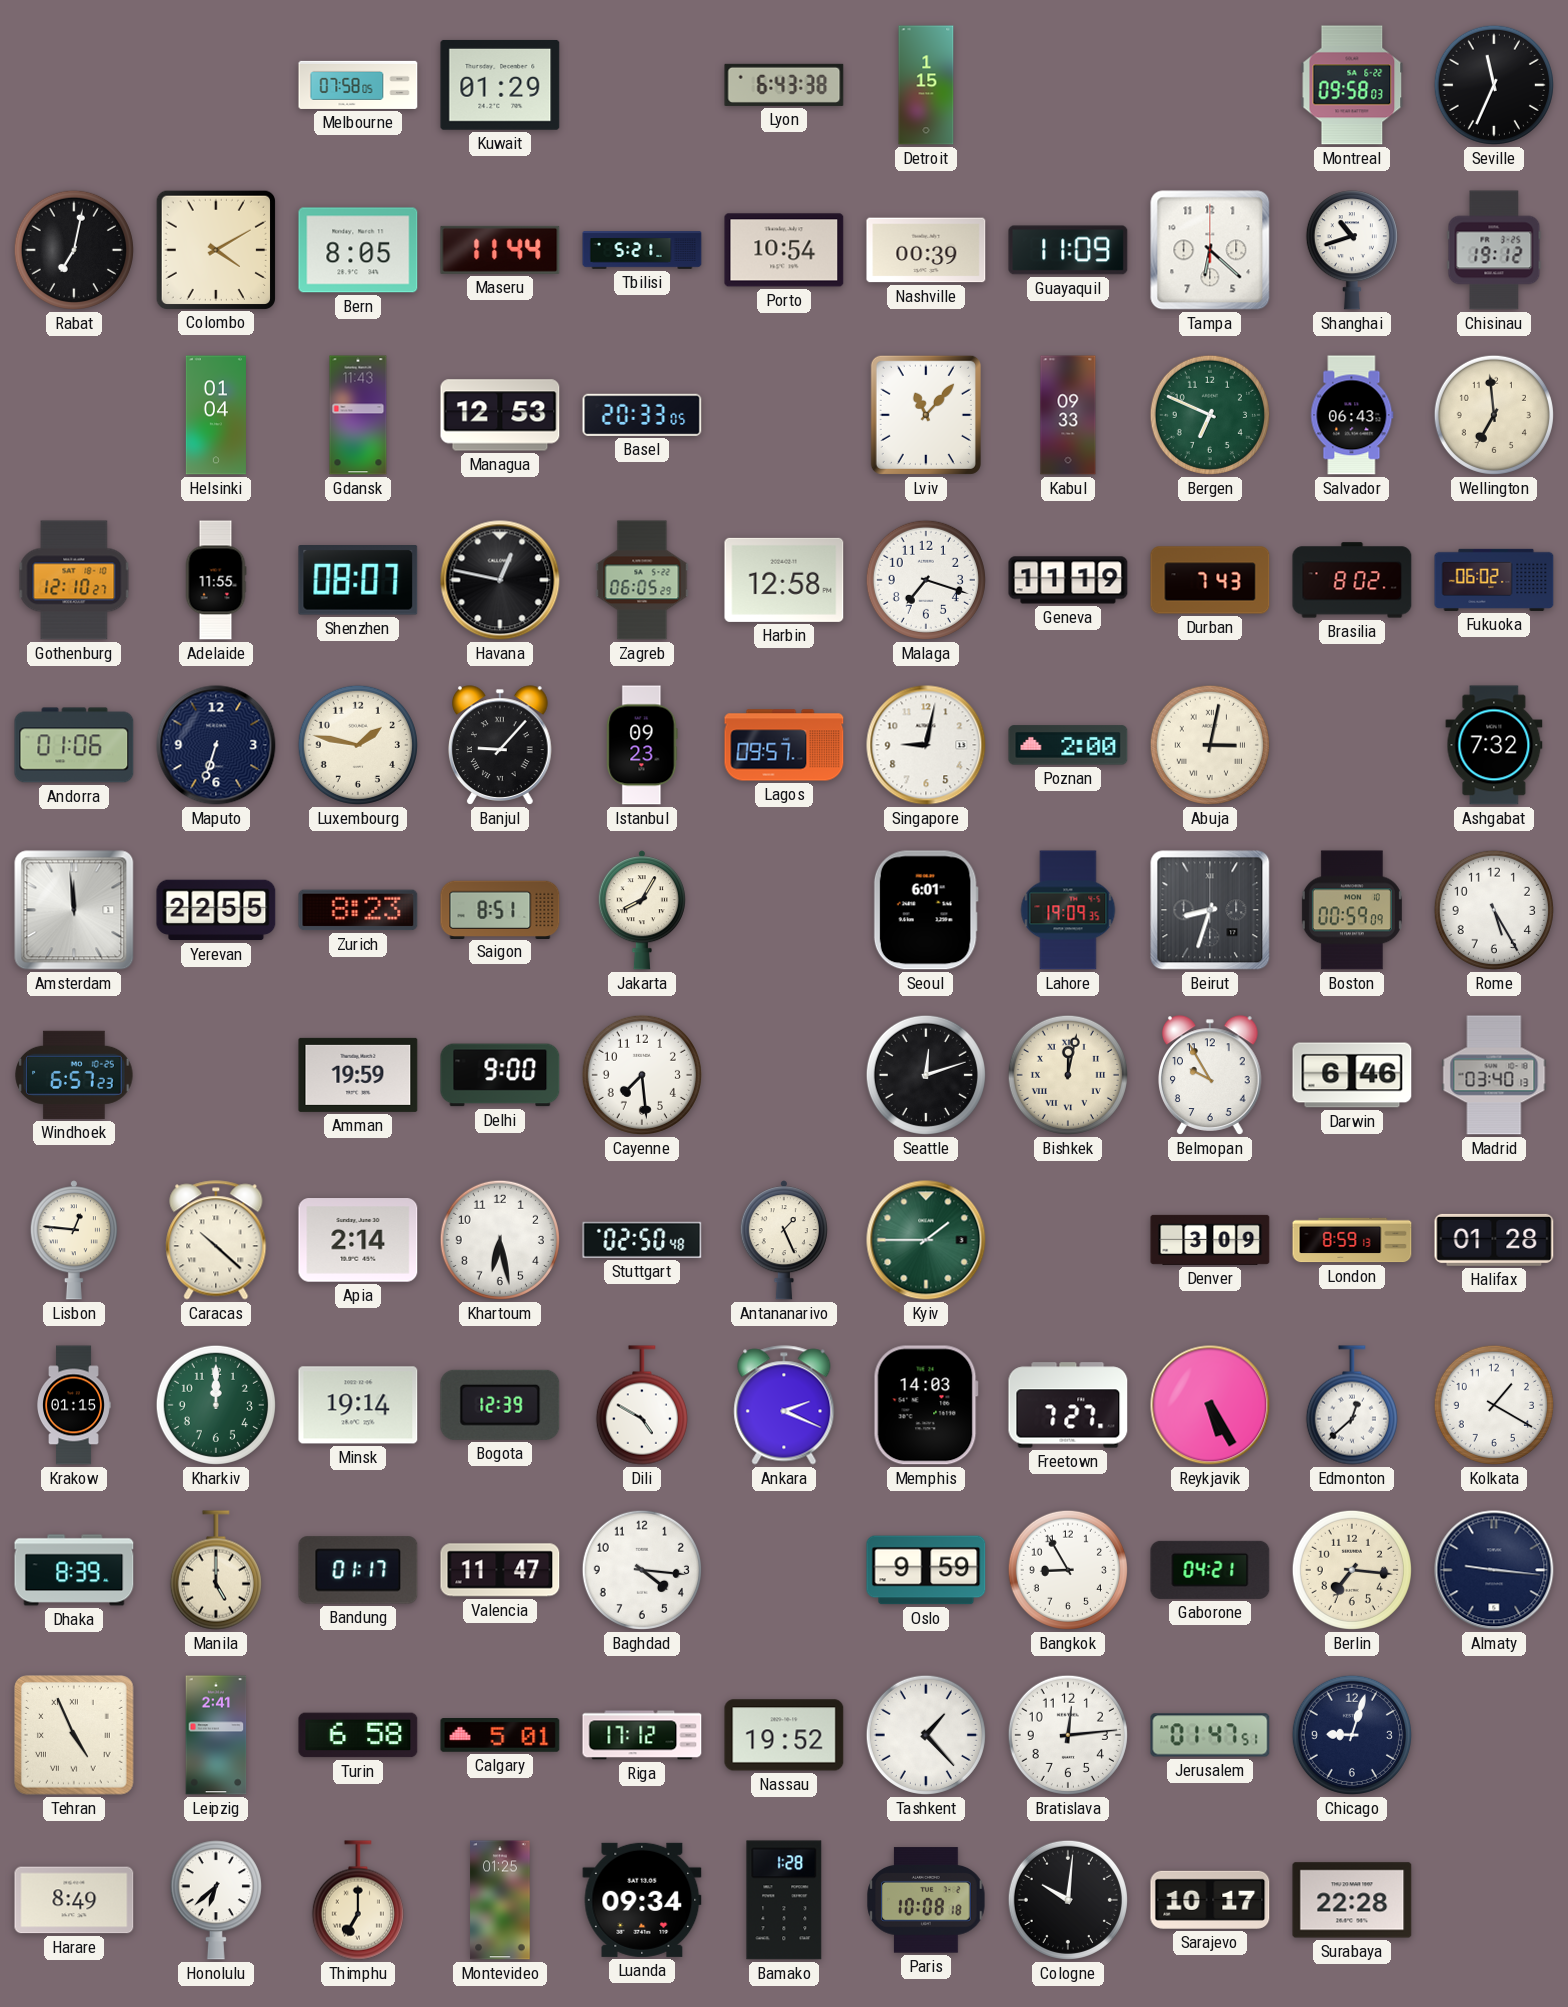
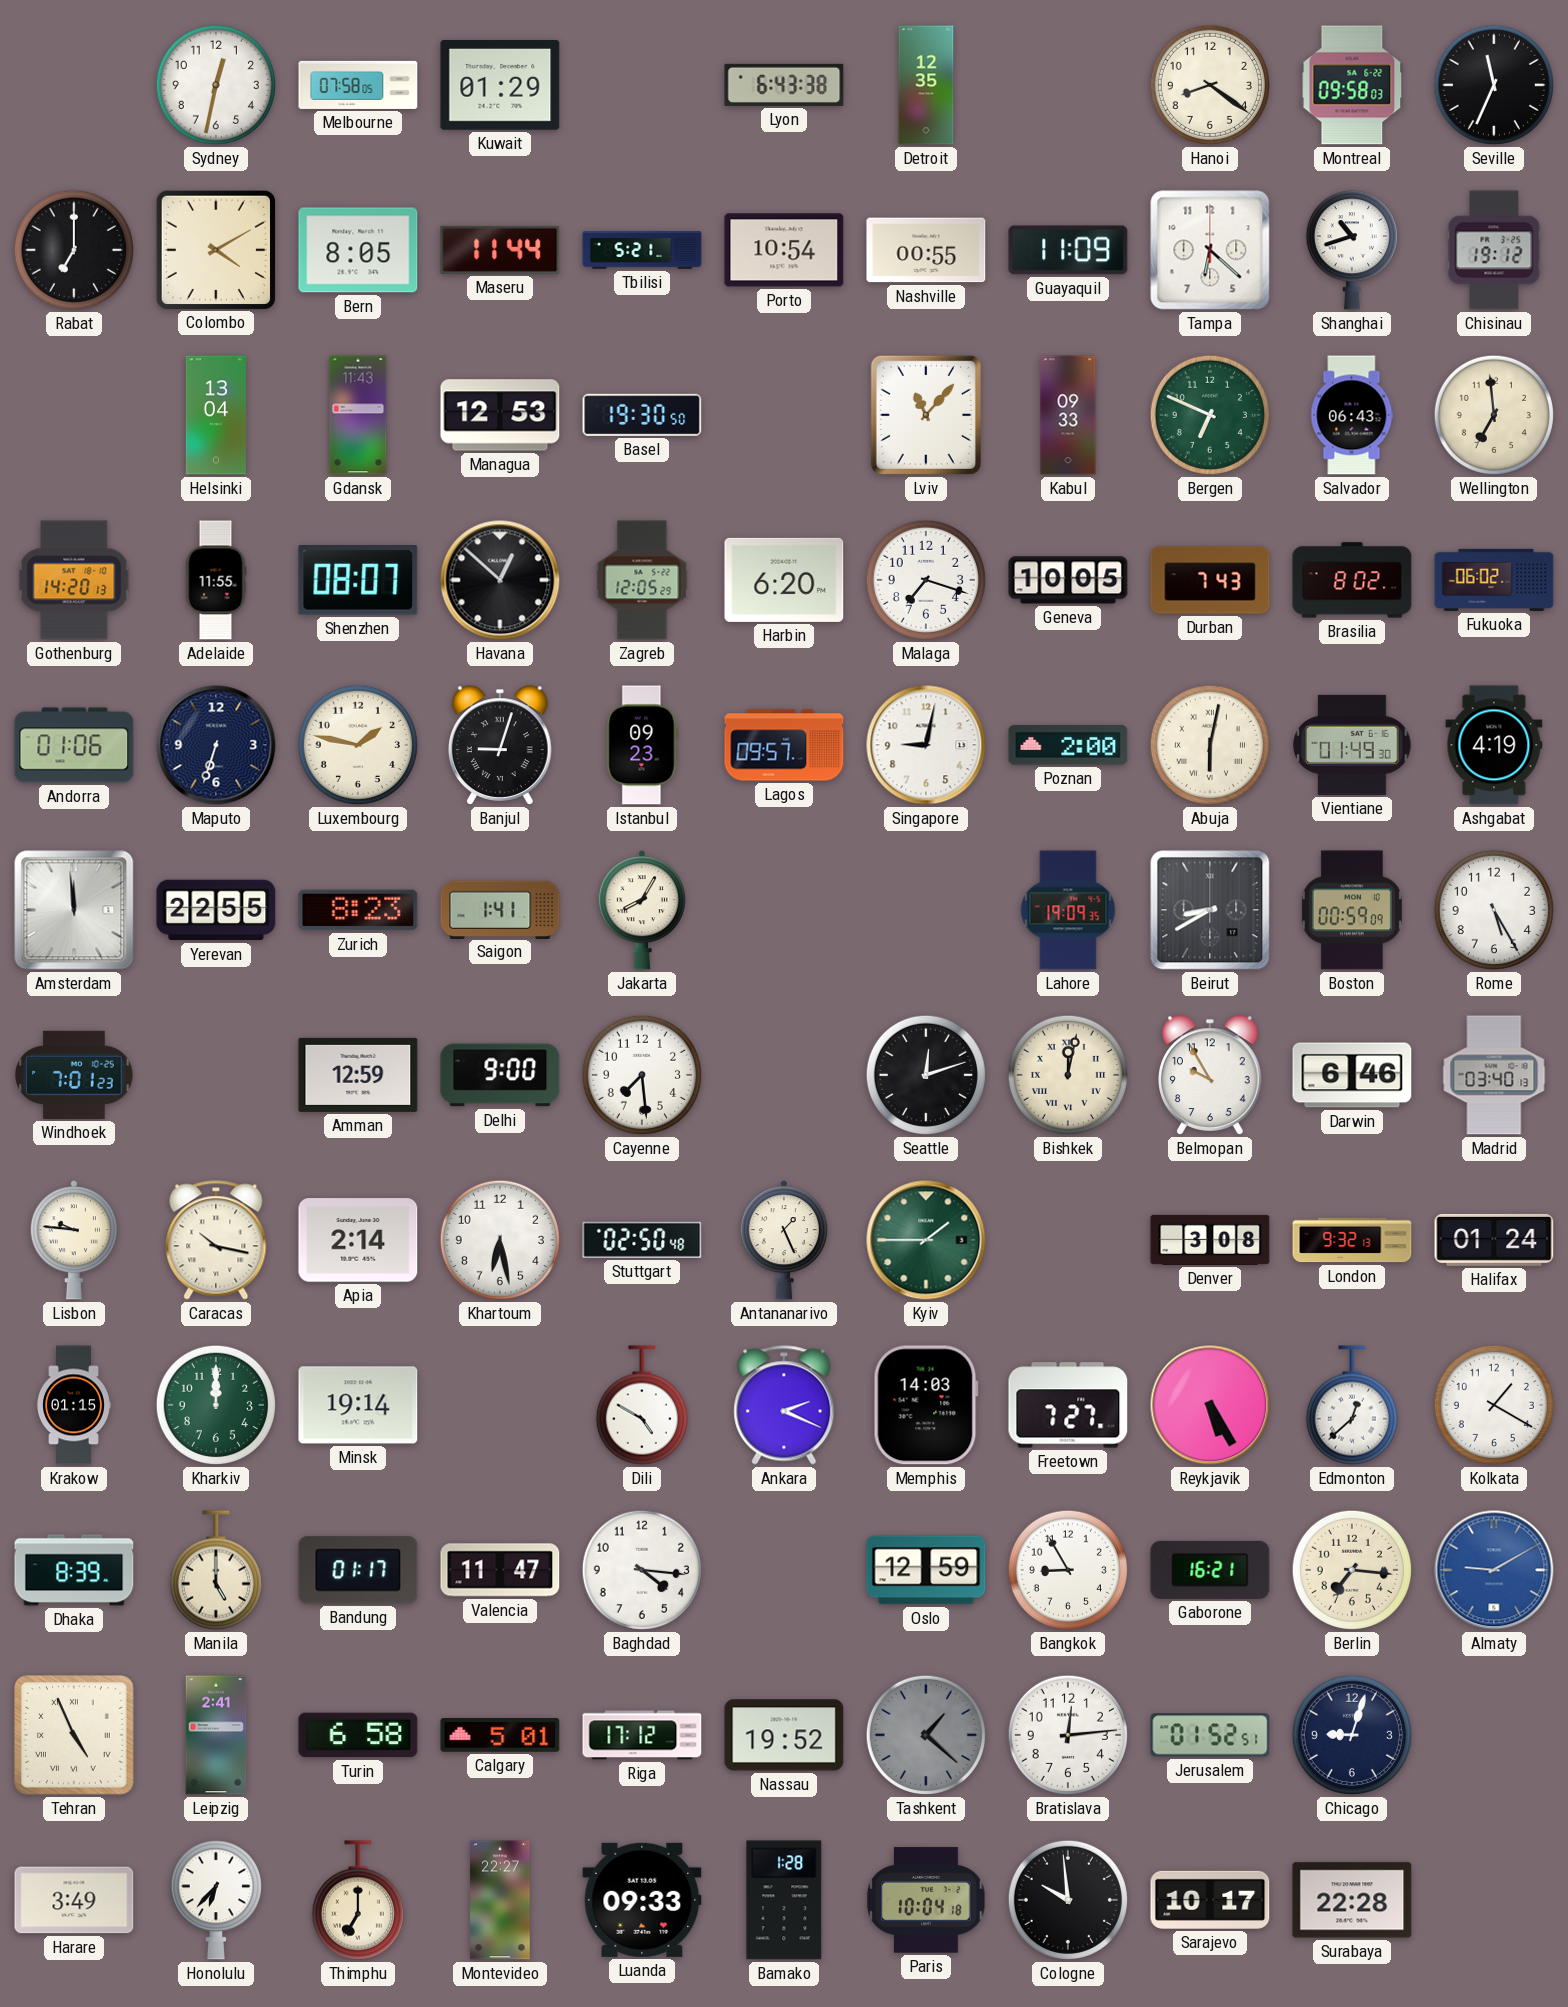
Sydney: none -> 12:32 (216, 85)
Detroit: 1:15 -> 12:35 (926, 85)
Hanoi: none -> 8:21 (1210, 85)
Rabat: 7:02 -> 7:00 (74, 250)
Nashville: 00:39 -> 00:55 (926, 250)
Helsinki: 01:04 -> 13:04 (216, 415)
Basel: 20:33 -> 19:30 (642, 415)
Gothenburg: 12:10 -> 14:20 (74, 580)
Havana: 12:47 -> 12:52 (500, 580)
Zagreb: 06:05 -> 12:05 (642, 580)
Harbin: 12:58 -> 6:20 (784, 580)
Geneva: 11:19 -> 10:05 (1068, 580)
Banjul: 9:07 -> 9:03 (501, 745)
Abuja: 3:02 -> 6:02 (1210, 745)
Vientiane: none -> 01:49 (1352, 745)
Ashgabat: 7:32 -> 4:19 (1494, 745)
Saigon: 8:51 -> 1:41 (500, 909)
Seoul: 6:01 -> none (926, 910)
Beirut: 8:33 -> 8:40 (1210, 910)
Windhoek: 6:57 -> 7:01 (74, 1075)
Amman: 19:59 -> 12:59 (358, 1075)
Lisbon: 12:46 -> 9:46 (74, 1240)
Caracas: 10:22 -> 10:17 (216, 1240)
Denver: 3:09 -> 3:08 (1210, 1240)
London: 8:59 -> 9:32 (1352, 1240)
Halifax: 01:28 -> 01:24 (1494, 1240)
Bogota: 12:39 -> none (500, 1405)
Oslo: 9:59 -> 12:59 (926, 1570)
Gaborone: 04:21 -> 16:21 (1210, 1570)
Almaty: 9:16 -> 9:10 (1494, 1570)
Almaty dial: navy -> blue (1494, 1570)
Tashkent: 1:23 -> 1:22 (926, 1735)
Tashkent dial: white -> grey (926, 1735)
Jerusalem: 01:47 -> 01:52 (1210, 1735)
Harare: 8:49 -> 3:49 (74, 1900)
Honolulu: 6:38 -> 6:37 (216, 1900)
Montevideo: 01:25 -> 22:27 (500, 1900)
Luanda: 09:34 -> 09:33 (642, 1900)
Paris: 10:08 -> 10:04 (926, 1900)
Cologne: 10:01 -> 9:59 (1068, 1900)
